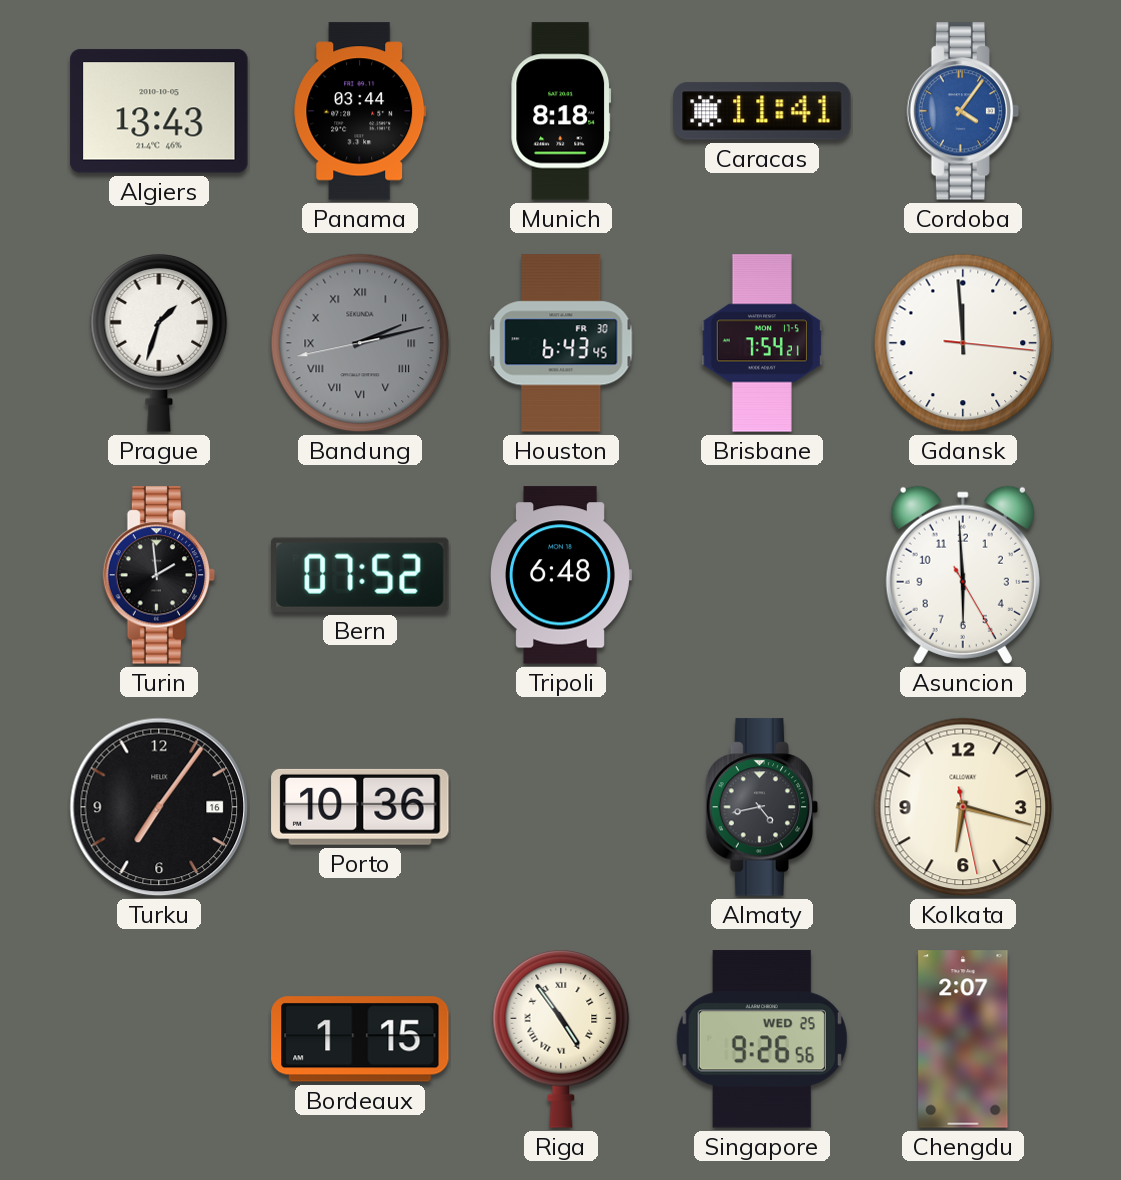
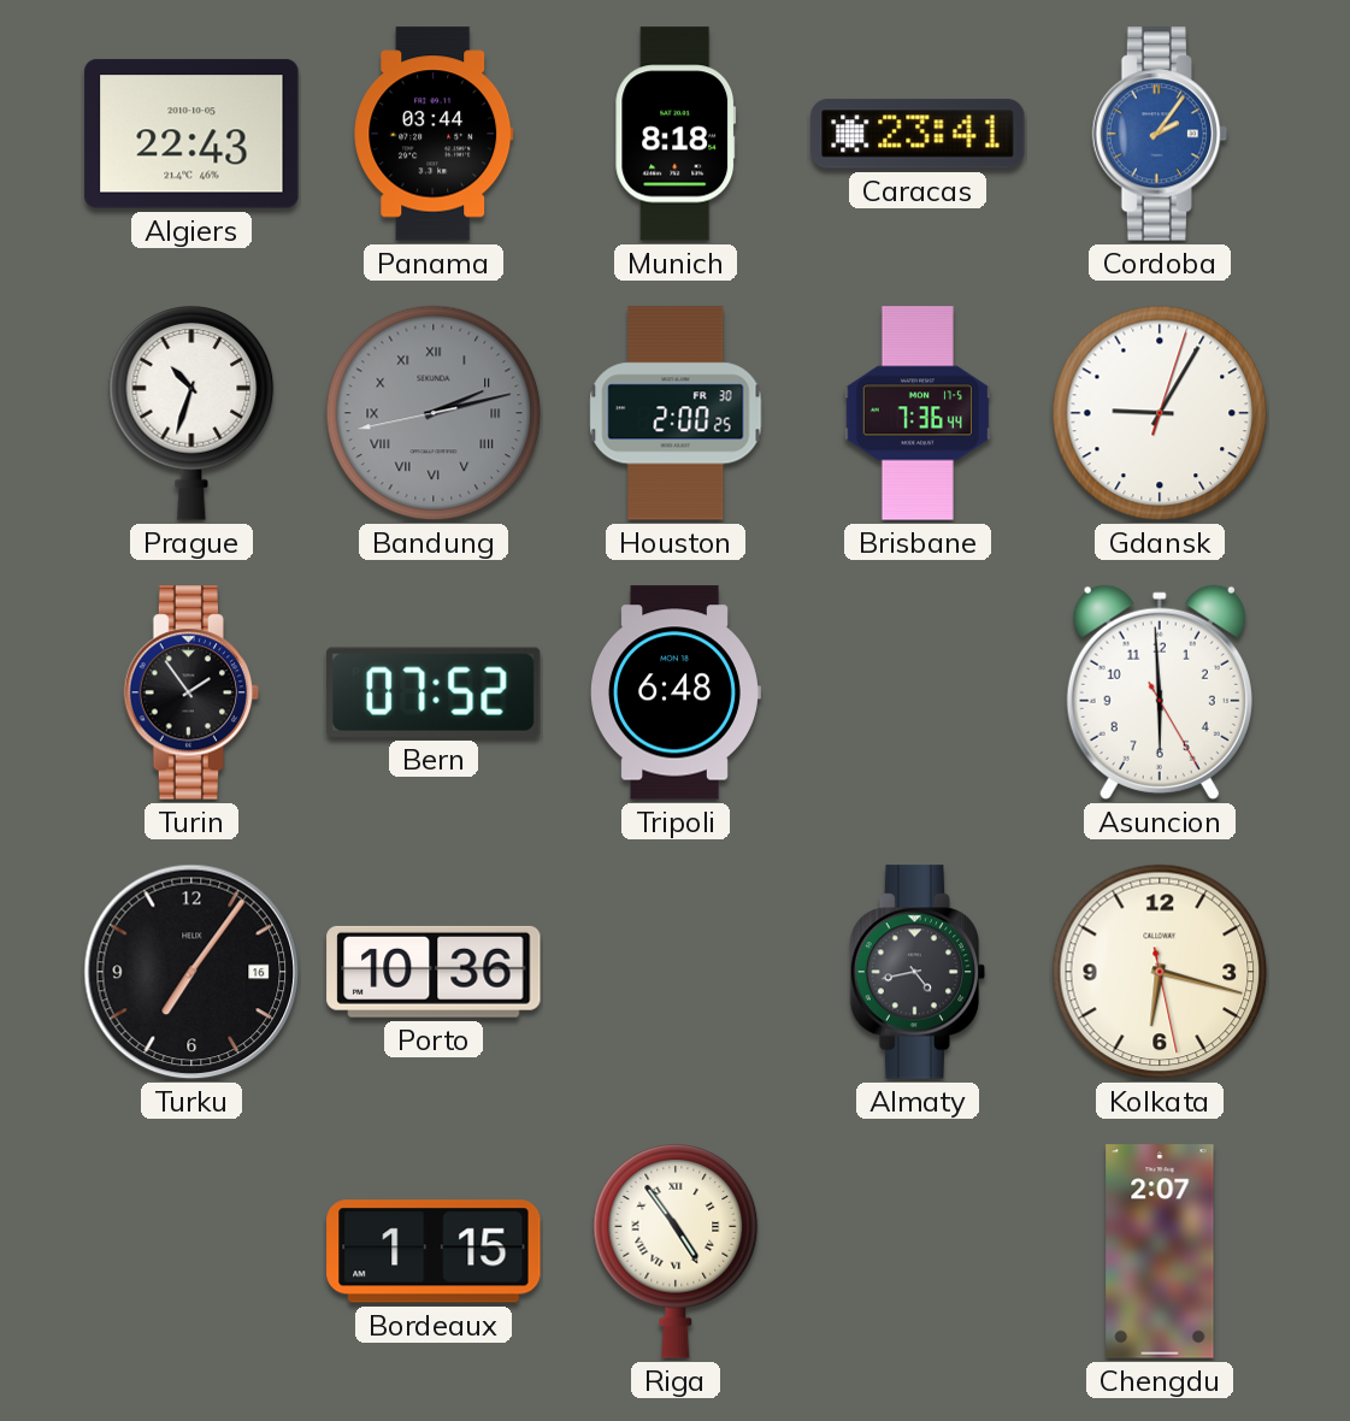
Algiers: 13:43 -> 22:43 (191, 134)
Caracas: 11:41 -> 23:41 (918, 134)
Cordoba: 4:06 -> 2:06 (1160, 134)
Prague: 1:33 -> 10:33 (191, 414)
Houston: 6:43 -> 2:00 (676, 413)
Brisbane: 7:54 -> 7:36 (918, 413)
Gdansk: 11:59 -> 9:05 (1160, 413)
Turin: 1:59 -> 1:54 (191, 692)
Singapore: 9:26 -> none (762, 1039)
